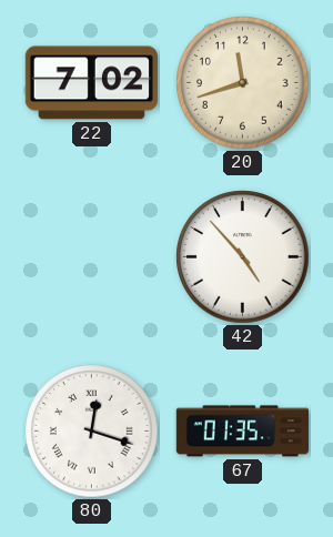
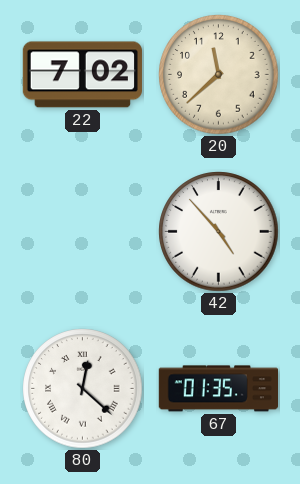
20: 11:42 -> 11:38 (219, 75)
80: 12:18 -> 12:22 (83, 389)
